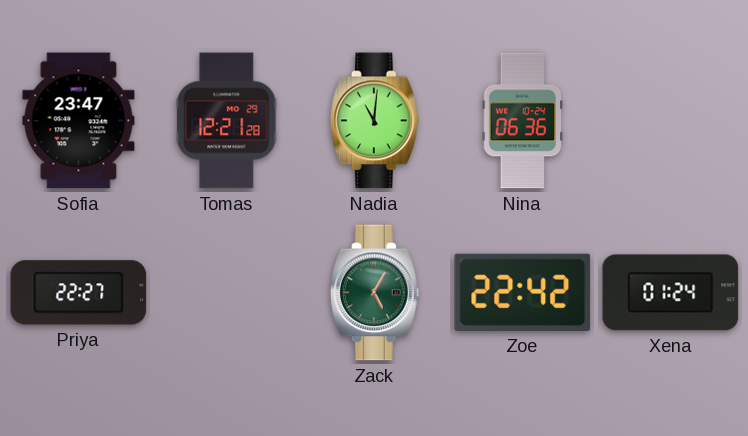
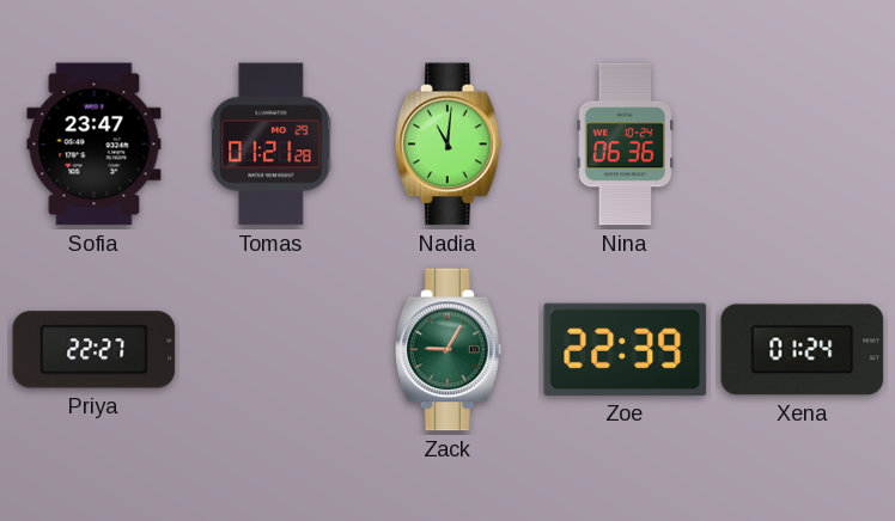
Tomas: 12:21 -> 01:21 (272, 145)
Zack: 5:05 -> 9:05 (447, 350)
Zoe: 22:42 -> 22:39 (626, 349)
